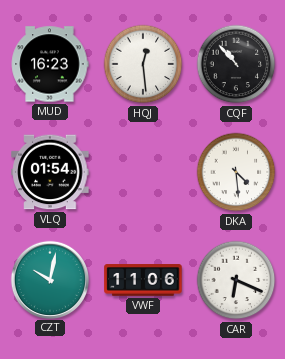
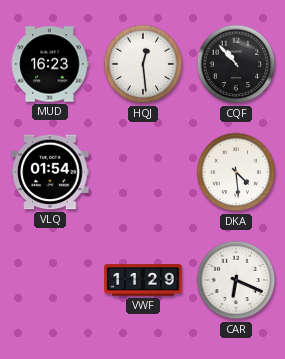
CZT: 10:02 -> none (49, 279)
VWF: 11:06 -> 11:29 (143, 280)
